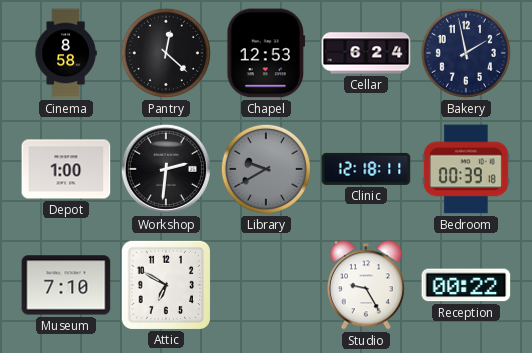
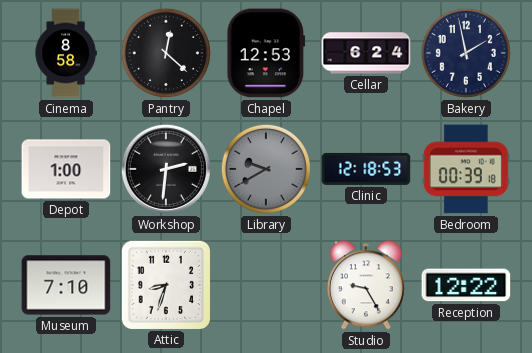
Clinic: 12:18:11 -> 12:18:53 (366, 169)
Attic: 6:50 -> 8:33 (165, 284)
Reception: 00:22 -> 12:22 (466, 285)
